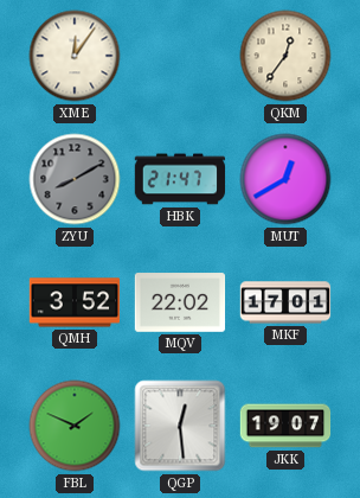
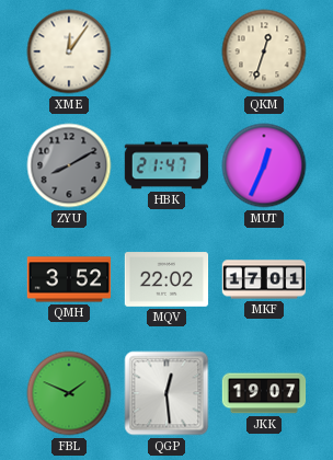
QKM: 12:36 -> 12:33 (264, 51)
MUT: 12:40 -> 12:34 (264, 165)
